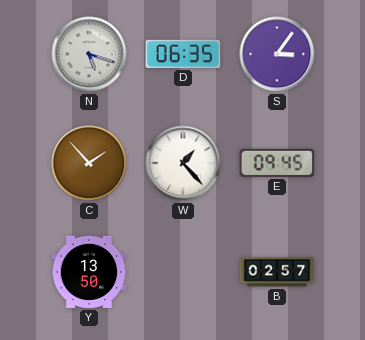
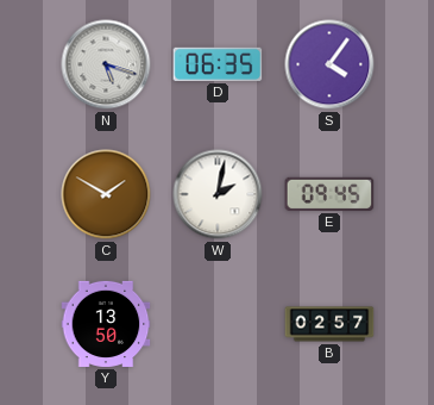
S: 3:06 -> 4:06 (329, 64)
C: 1:53 -> 1:50 (106, 194)
W: 1:23 -> 2:02 (218, 194)
